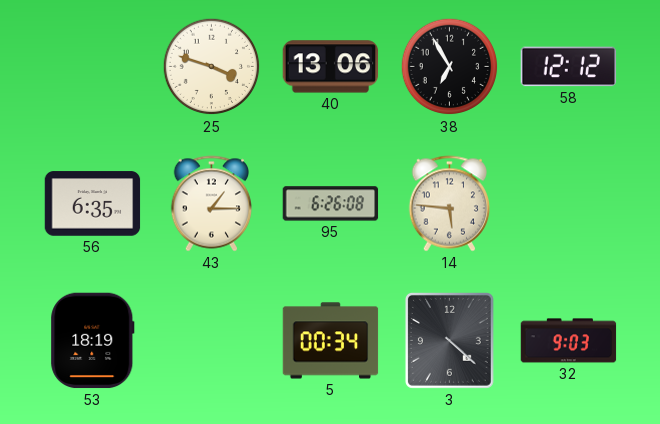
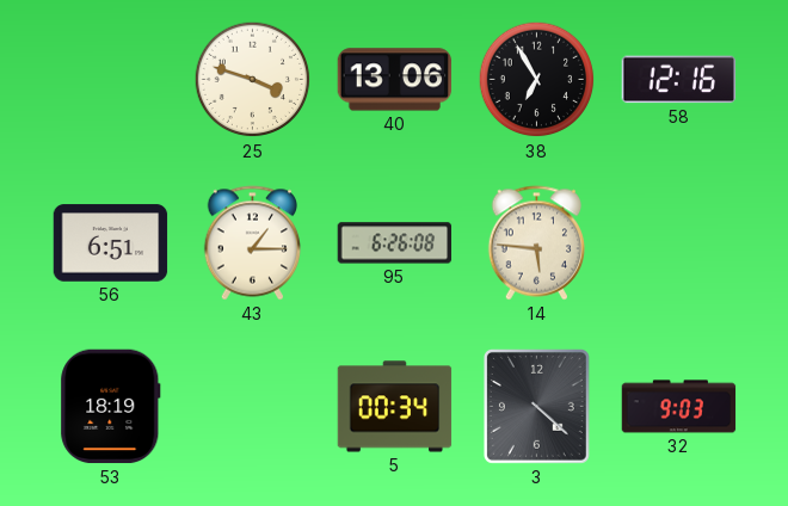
58: 12:12 -> 12:16 (679, 80)
56: 6:35 -> 6:51 (111, 243)
